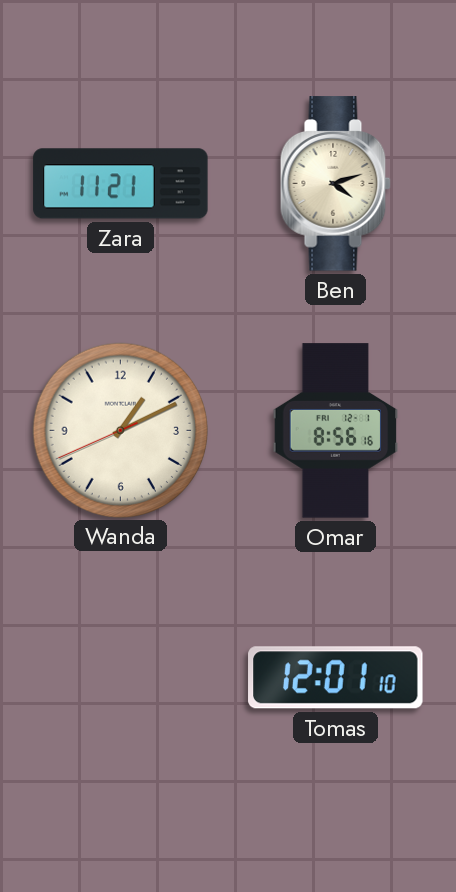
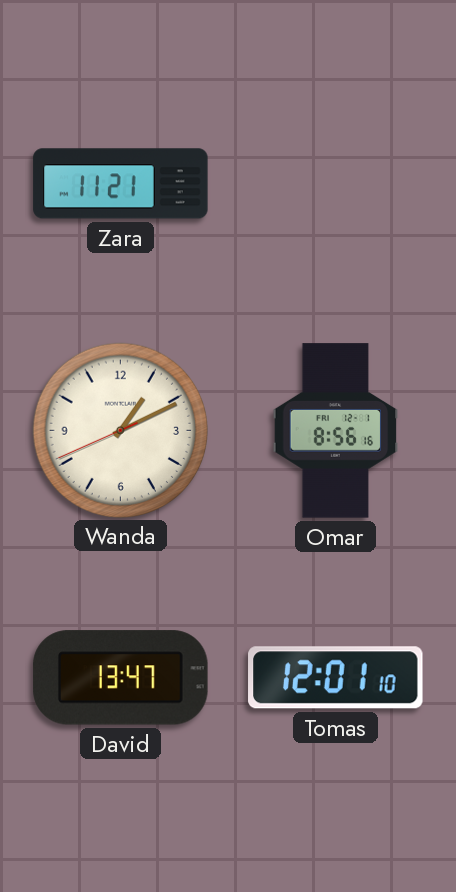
Ben: 4:12 -> none (335, 184)
David: none -> 13:47 (121, 678)
